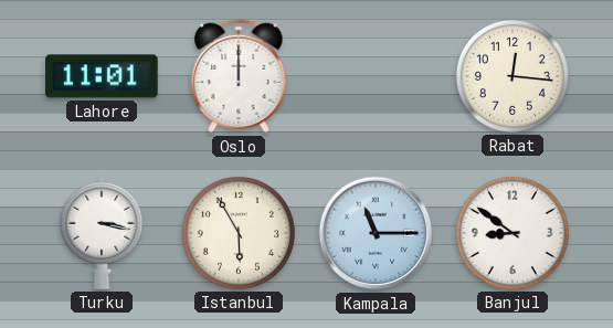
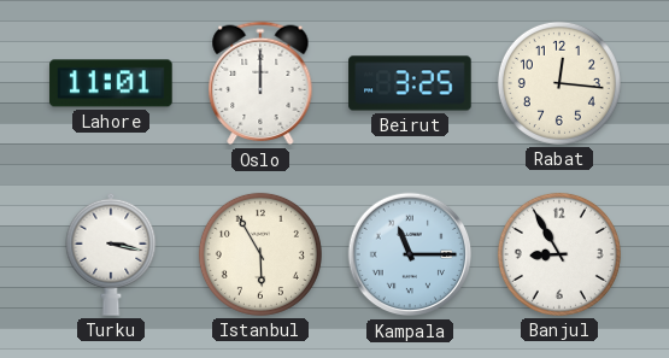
Beirut: none -> 3:25 (410, 83)
Banjul: 8:51 -> 8:55 (559, 254)
